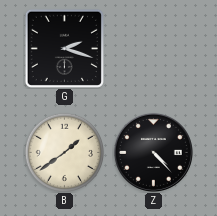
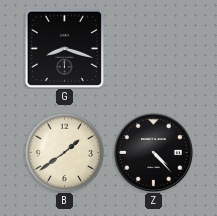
G: 2:18 -> 8:18 (64, 48)
